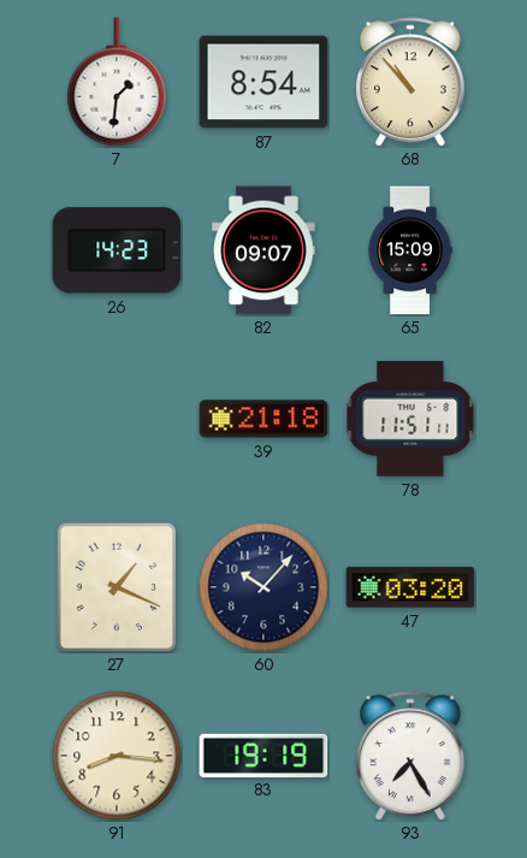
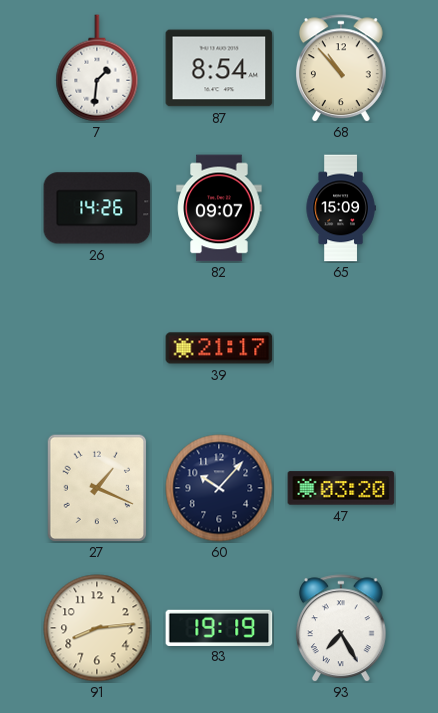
26: 14:23 -> 14:26 (97, 208)
39: 21:18 -> 21:17 (219, 348)
78: 11:51 -> none (410, 419)
91: 8:16 -> 8:14 (97, 628)
